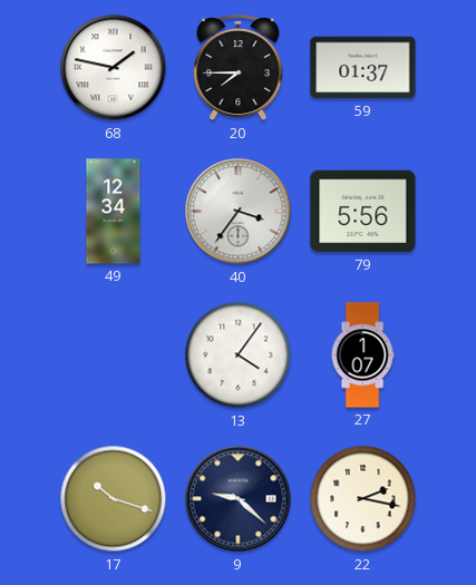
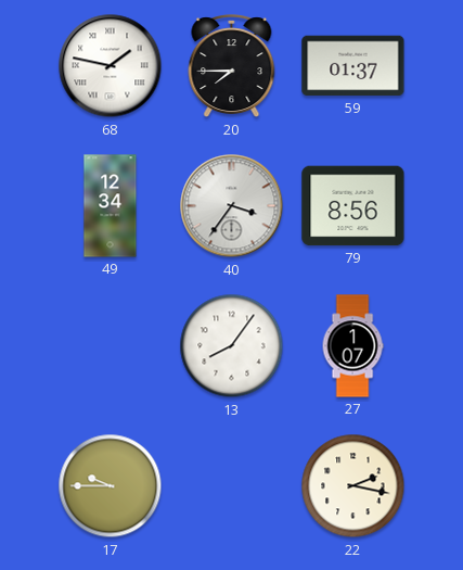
79: 5:56 -> 8:56 (353, 206)
13: 4:06 -> 8:06 (232, 346)
17: 10:18 -> 9:45 (111, 486)
9: 9:22 -> none (239, 499)
